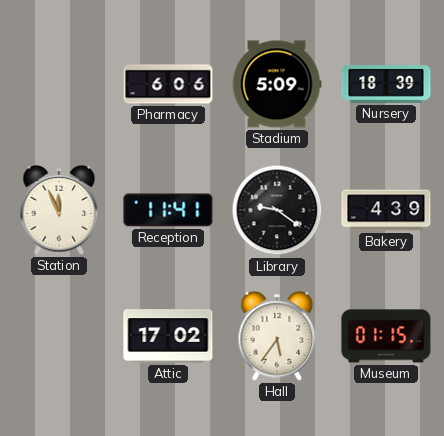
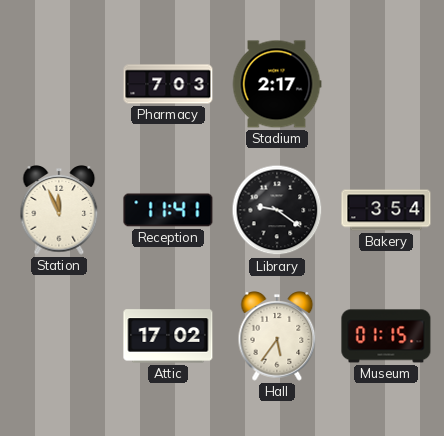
Pharmacy: 6:06 -> 7:03 (168, 84)
Stadium: 5:09 -> 2:17 (277, 84)
Nursery: 18:39 -> none (386, 84)
Bakery: 4:39 -> 3:54 (386, 210)
